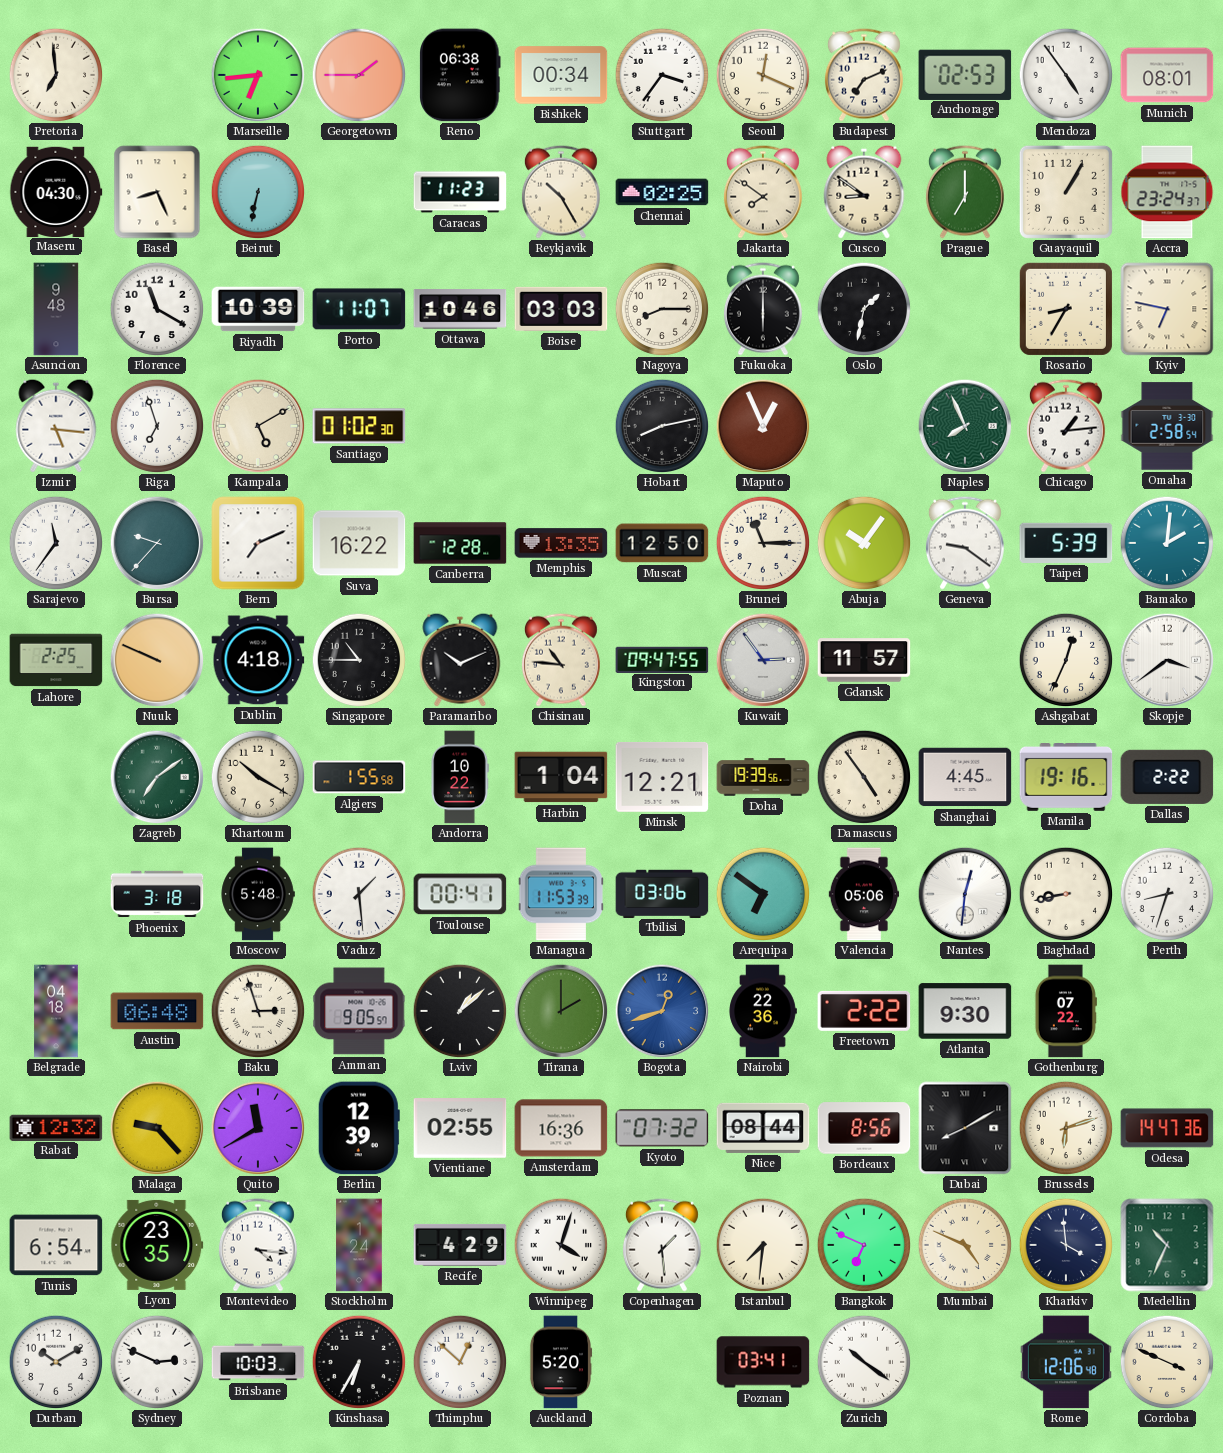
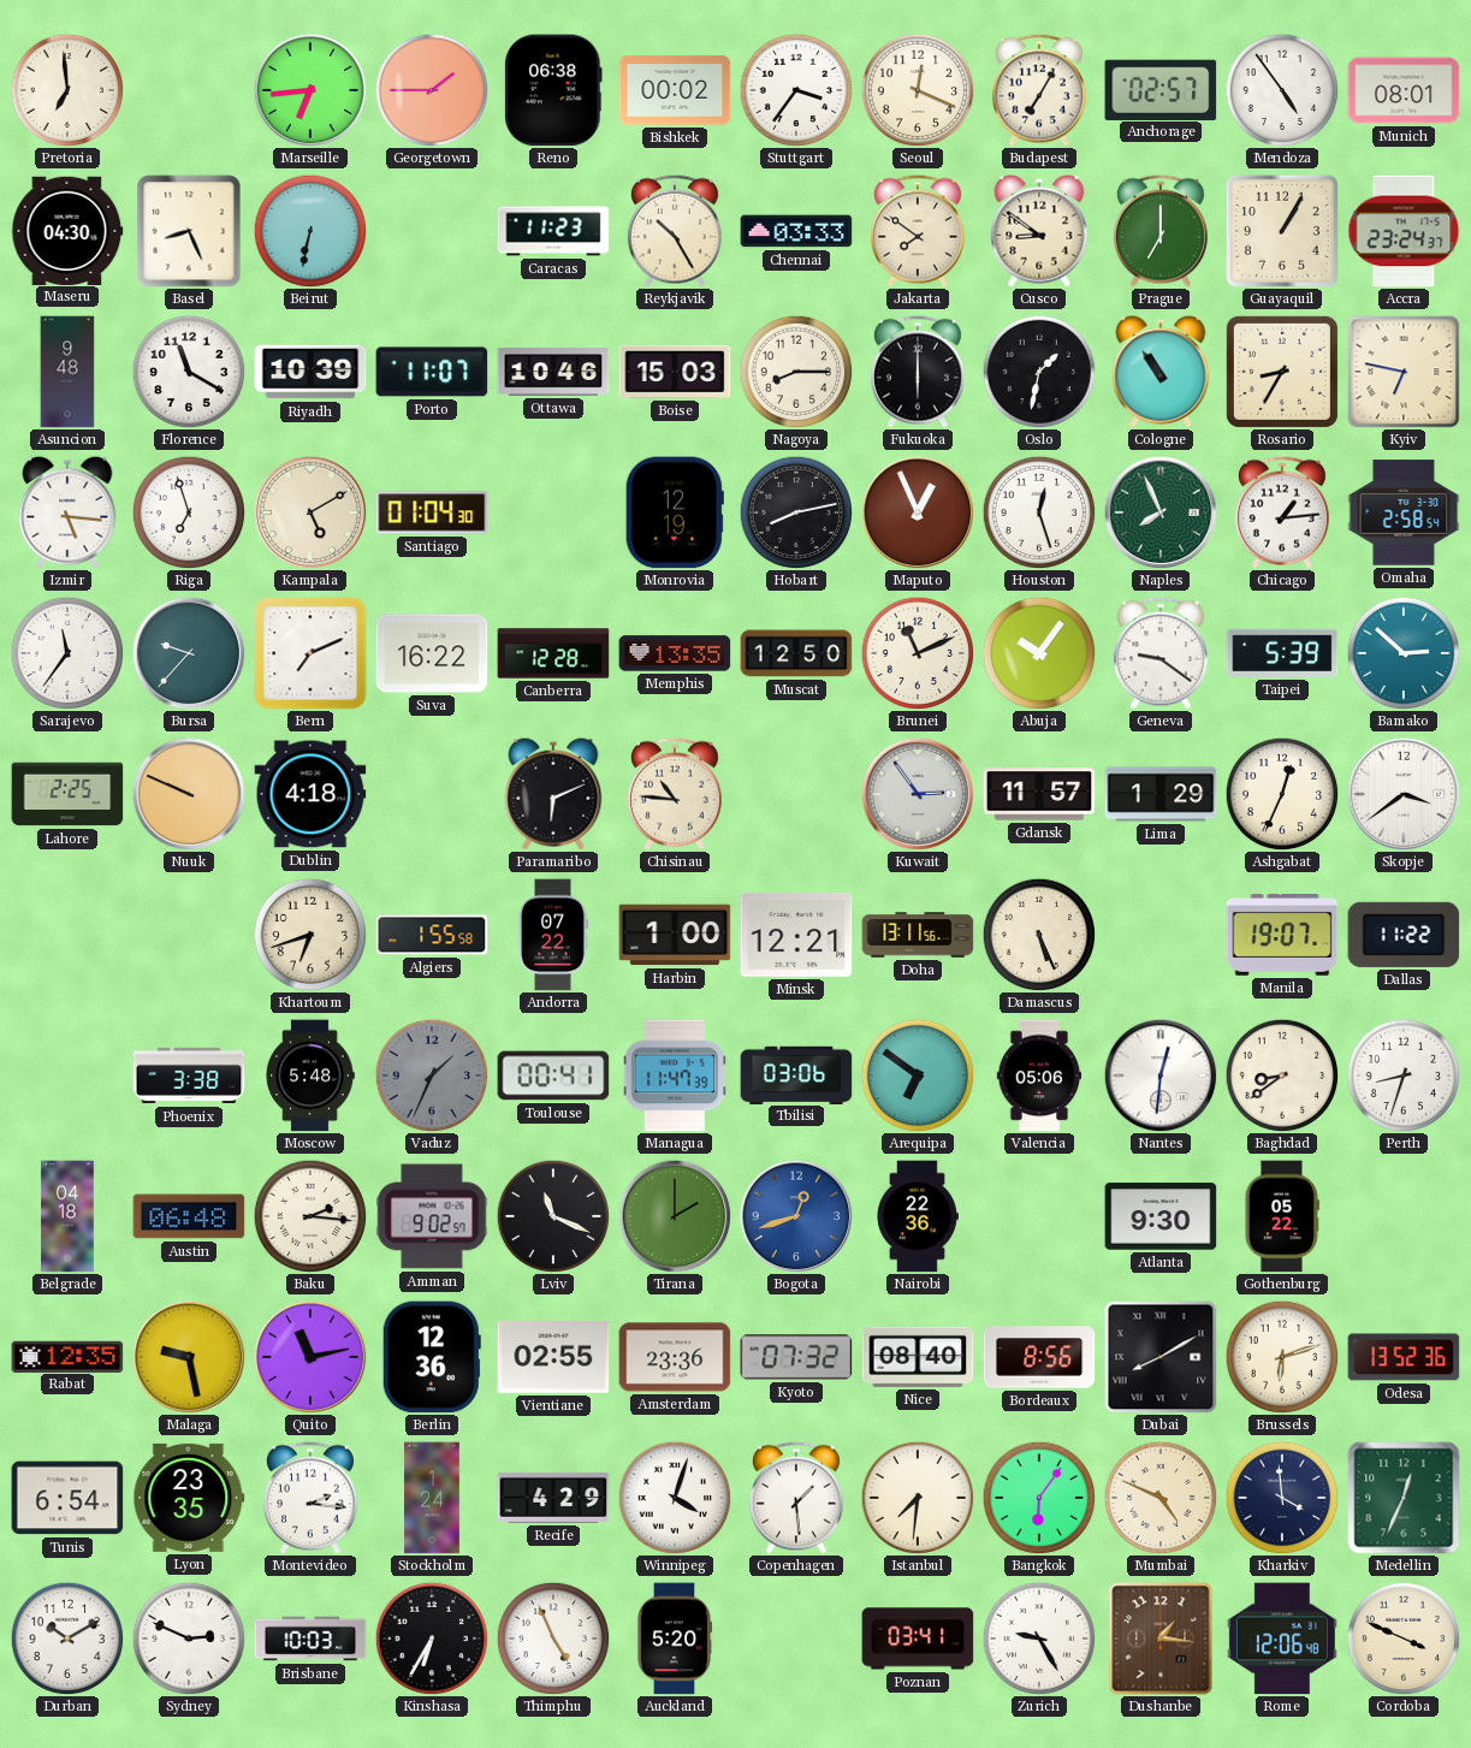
Bishkek: 00:34 -> 00:02 (675, 90)
Budapest: 7:11 -> 7:05 (1039, 90)
Anchorage: 02:53 -> 02:57 (1161, 89)
Chennai: 02:25 -> 03:33 (796, 231)
Boise: 03:03 -> 15:03 (675, 372)
Cologne: none -> 10:54 (1161, 372)
Santiago: 01:02 -> 01:04 (432, 512)
Monrovia: none -> 12:19 (675, 512)
Houston: none -> 12:27 (1039, 512)
Brunei: 11:15 -> 11:11 (918, 653)
Bamako: 2:01 -> 2:52 (1404, 653)
Singapore: 10:45 -> none (359, 660)
Paramaribo: 10:11 -> 6:11 (553, 794)
Kingston: 09:47 -> none (662, 659)
Lima: none -> 1:29 (1161, 794)
Zagreb: 7:09 -> none (157, 777)
Khartoum: 10:20 -> 6:42 (310, 935)
Andorra: 10:22 -> 07:22 (553, 935)
Harbin: 1:04 -> 1:00 (675, 935)
Doha: 19:39 -> 13:11 (918, 935)
Damascus: 4:54 -> 5:26 (1039, 935)
Shanghai: 4:45 -> none (965, 777)
Manila: 19:16 -> 19:07 (1282, 936)
Dallas: 2:22 -> 11:22 (1404, 935)
Phoenix: 3:18 -> 3:38 (189, 1076)
Vaduz: 1:29 -> 1:34 (432, 1076)
Vaduz dial: white -> grey (432, 1076)
Managua: 11:53 -> 11:47 (675, 1076)
Baghdad: 8:43 -> 8:39 (1282, 1076)
Baku: 2:57 -> 2:16 (310, 1216)
Amman: 9:05 -> 9:02 (432, 1216)
Lviv: 1:08 -> 11:19 (553, 1216)
Freetown: 2:22 -> none (864, 1011)
Gothenburg: 07:22 -> 05:22 (1282, 1216)
Rabat: 12:32 -> 12:35 (67, 1356)
Malaga: 9:23 -> 9:28 (189, 1357)
Quito: 11:40 -> 11:13 (310, 1357)
Berlin: 12:39 -> 12:36 (432, 1357)
Amsterdam: 16:36 -> 23:36 (675, 1357)
Nice: 08:44 -> 08:40 (918, 1357)
Odesa: 14:47 -> 13:52 (1404, 1357)
Montevideo: 4:16 -> 2:16 (310, 1498)
Bangkok: 6:49 -> 6:06 (1039, 1498)
Medellin: 10:34 -> 12:34 (1404, 1498)
Thimphu: 12:52 -> 4:56 (553, 1639)
Zurich: 10:21 -> 9:25 (1039, 1639)
Dushanbe: none -> 1:16 (1161, 1639)
